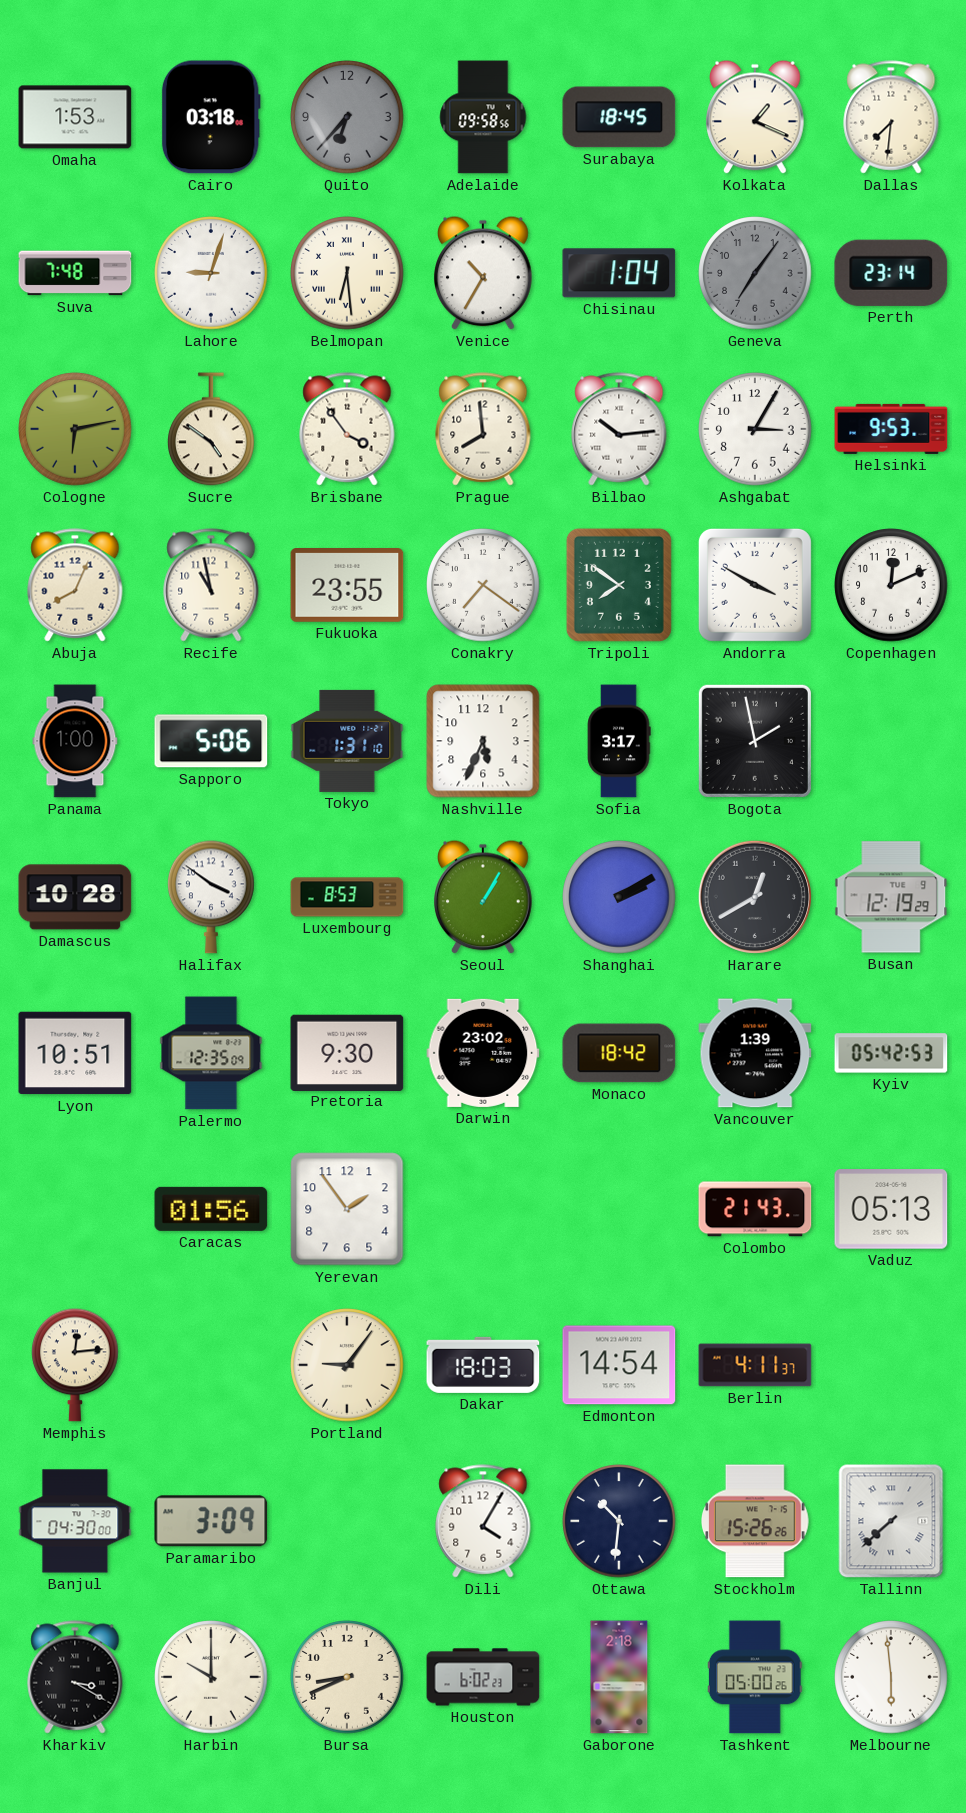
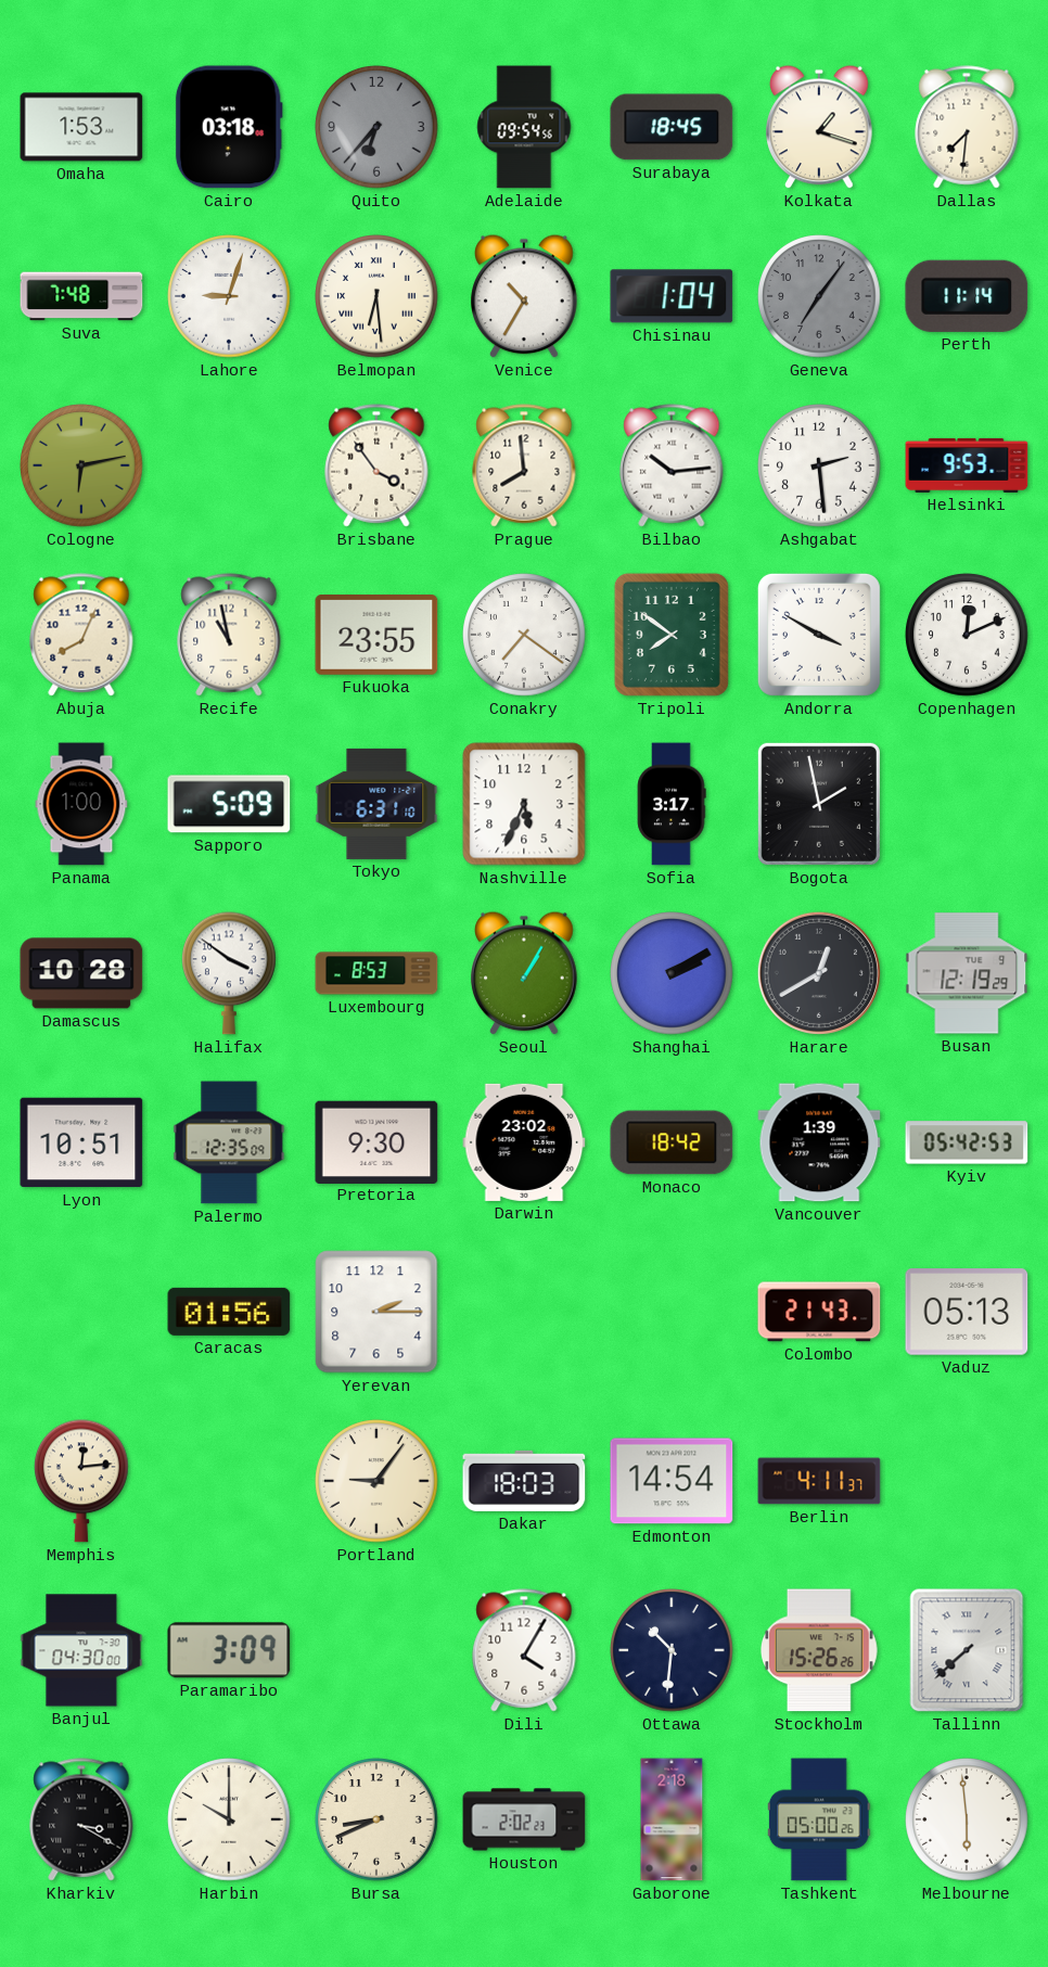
Adelaide: 09:58 -> 09:54 (524, 127)
Kolkata: 1:19 -> 1:18 (819, 127)
Perth: 23:14 -> 11:14 (967, 296)
Sucre: 4:51 -> none (212, 429)
Ashgabat: 3:05 -> 2:29 (819, 465)
Sapporo: 5:06 -> 5:09 (229, 804)
Tokyo: 1:31 -> 6:31 (376, 804)
Yerevan: 1:54 -> 2:15 (376, 1312)
Houston: 6:02 -> 2:02 (524, 1819)
